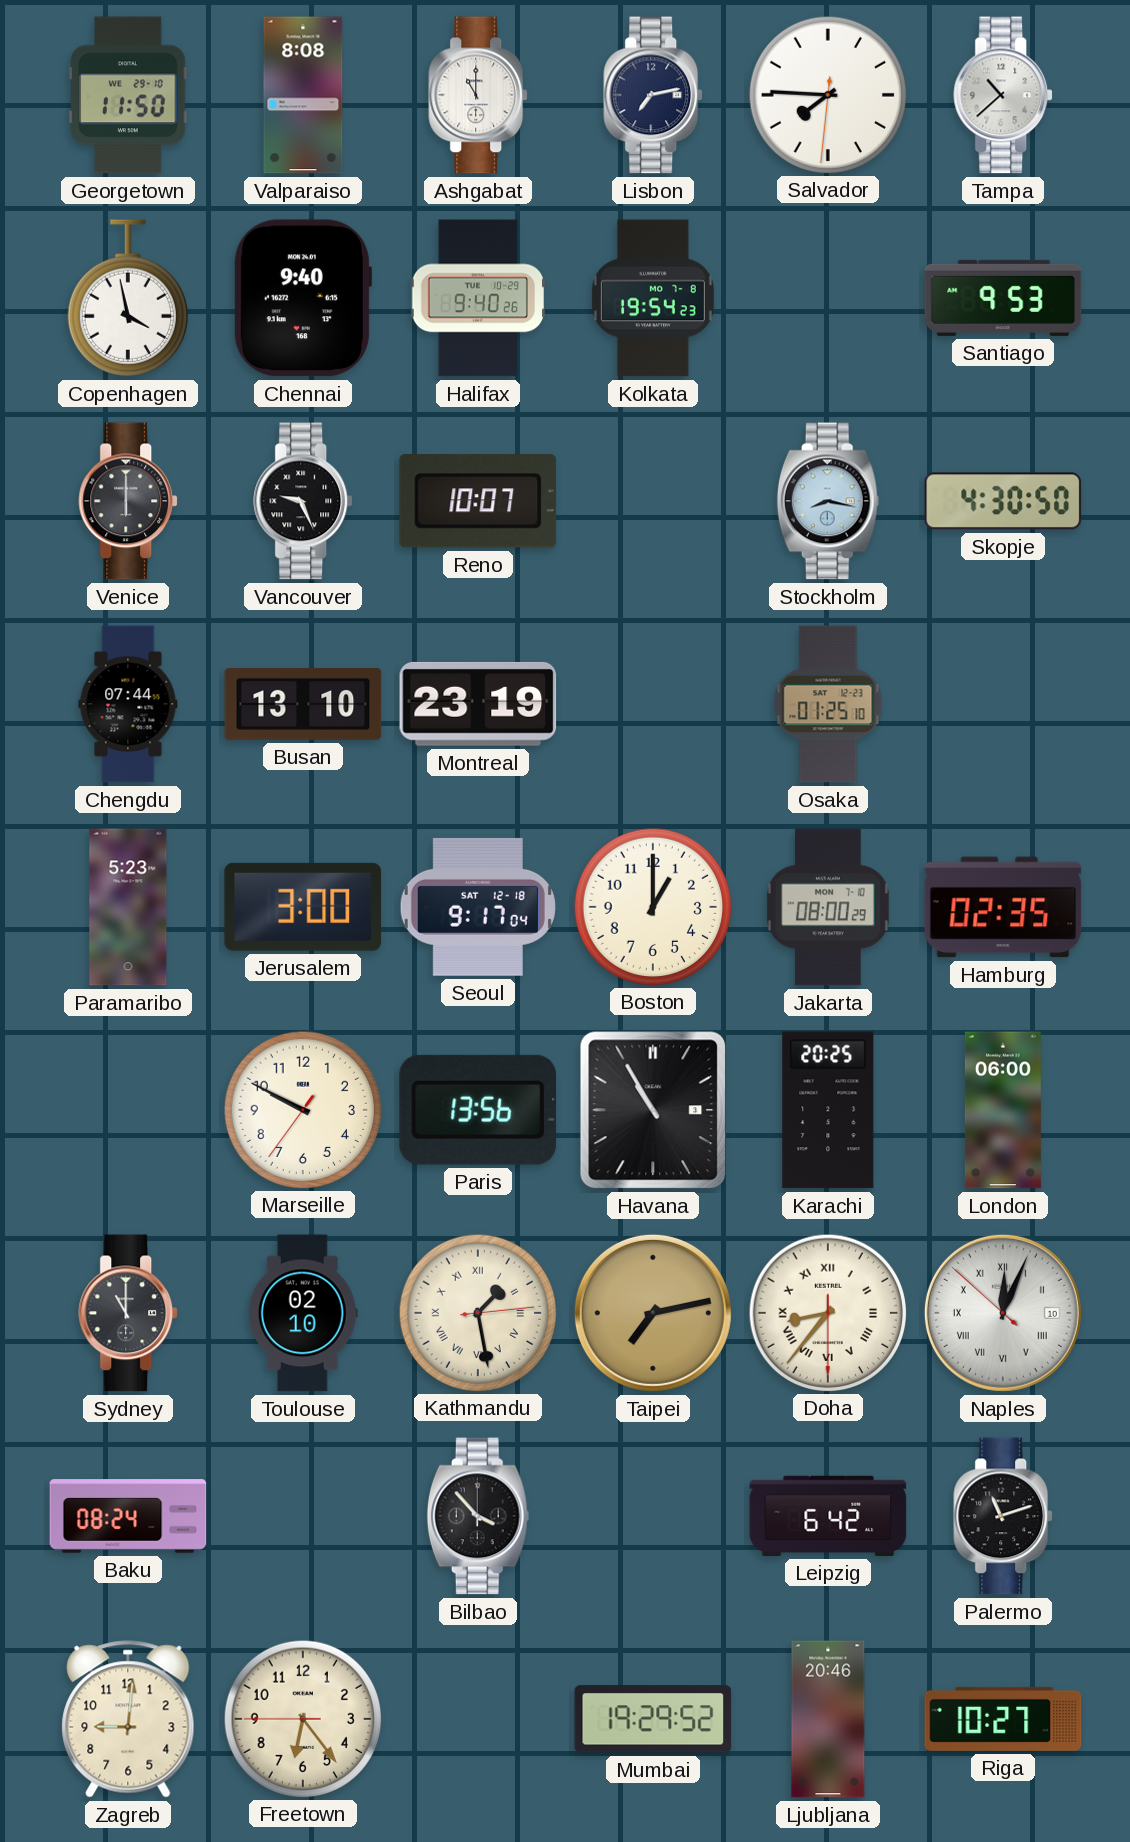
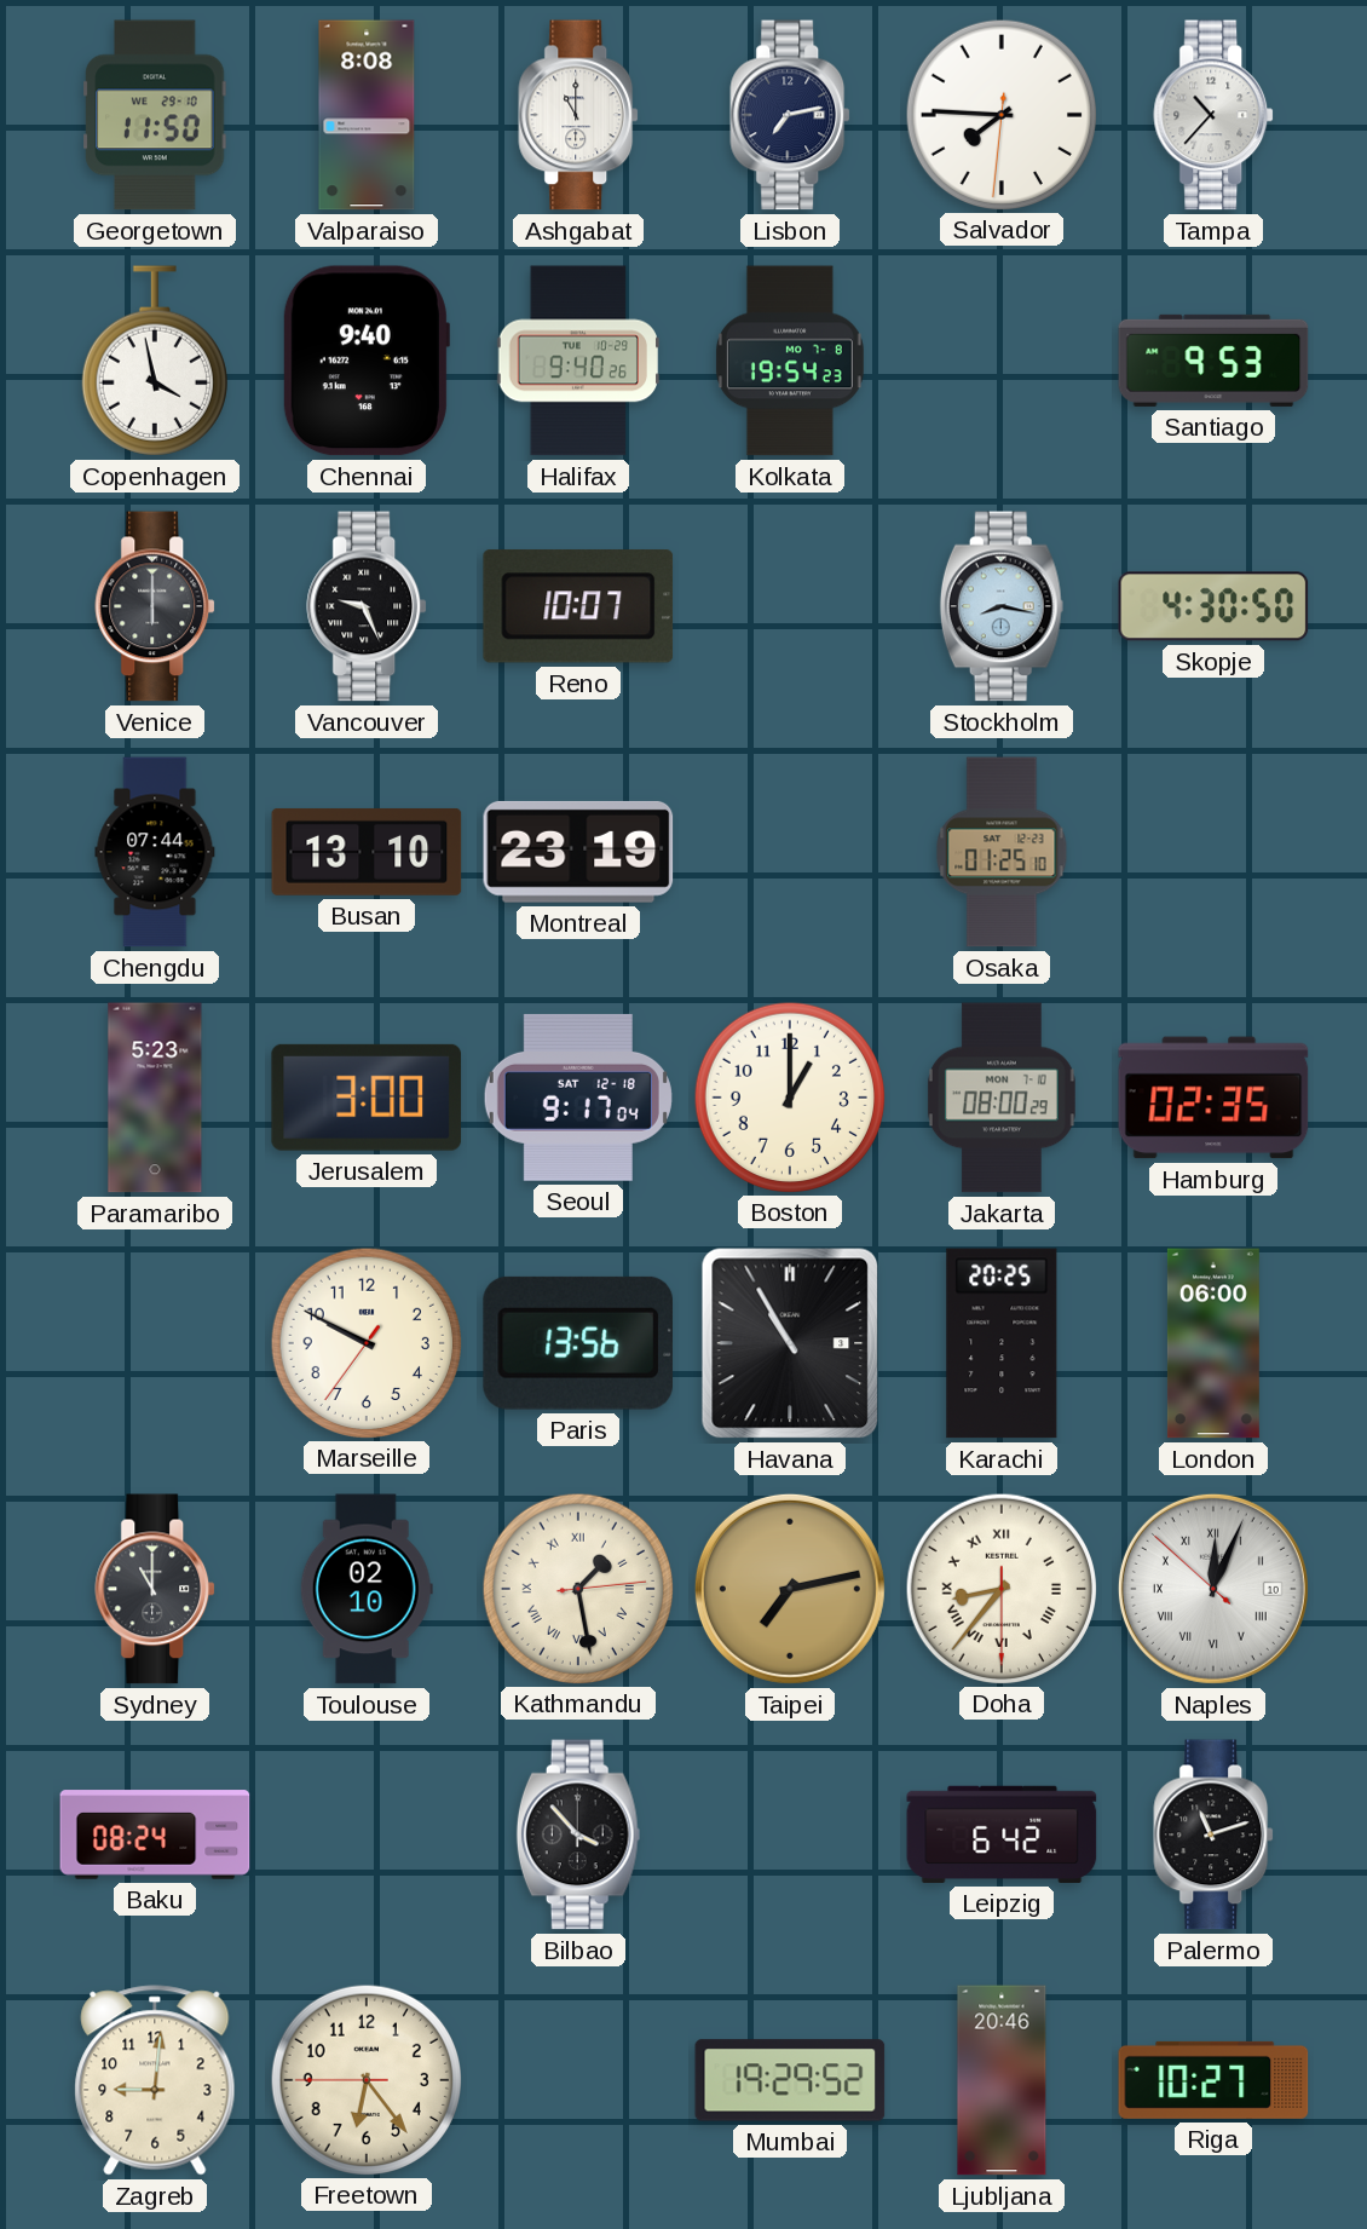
Tampa: 10:38 -> 10:37 (1215, 115)
